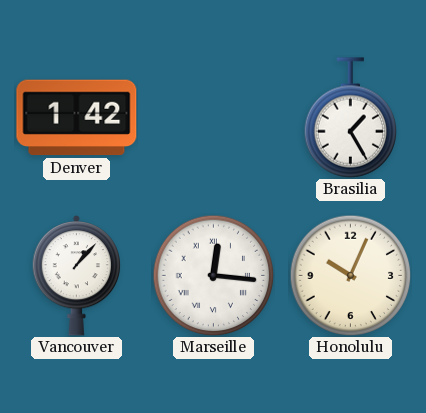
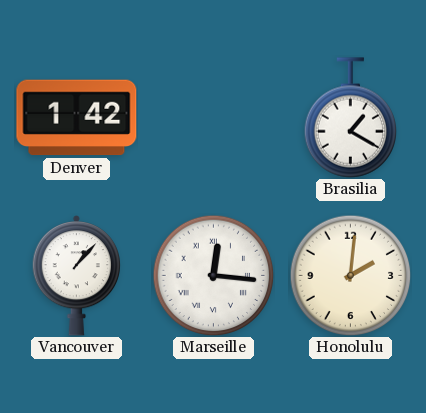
Brasilia: 1:25 -> 1:20 (350, 118)
Honolulu: 10:04 -> 2:01 (350, 275)
